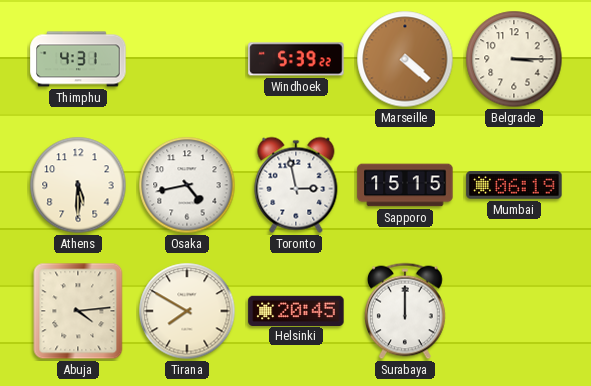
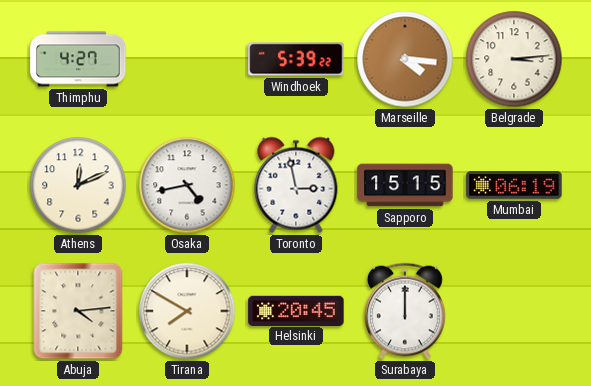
Thimphu: 4:31 -> 4:27 (78, 59)
Marseille: 4:22 -> 4:16 (405, 59)
Belgrade: 3:15 -> 3:14 (514, 59)
Athens: 5:30 -> 12:11 (78, 185)
